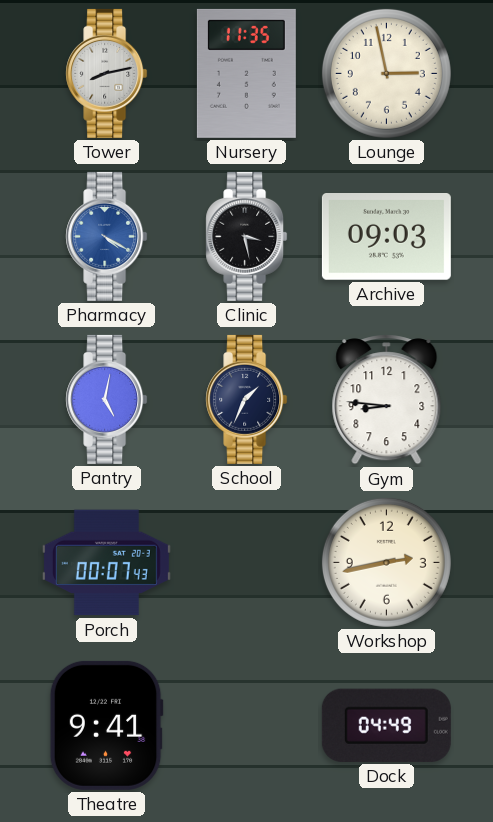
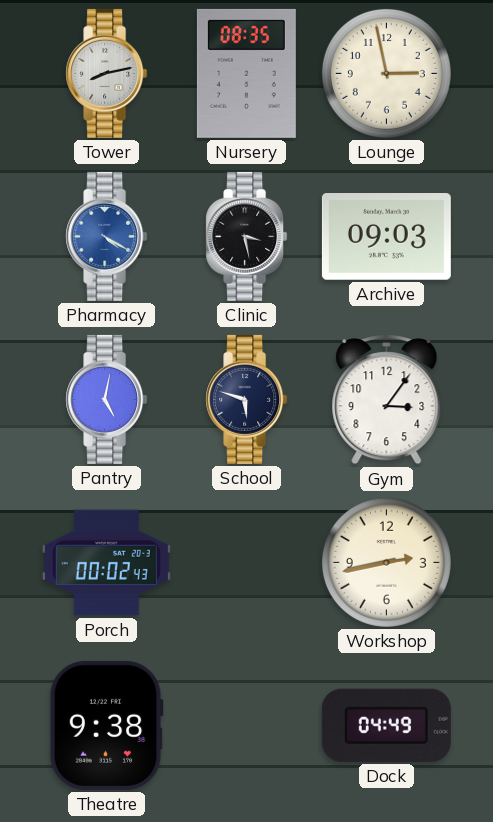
Nursery: 11:35 -> 08:35 (246, 73)
School: 1:34 -> 5:48 (247, 399)
Gym: 8:46 -> 3:06 (387, 400)
Porch: 00:07 -> 00:02 (106, 563)
Theatre: 9:41 -> 9:38 (106, 725)
